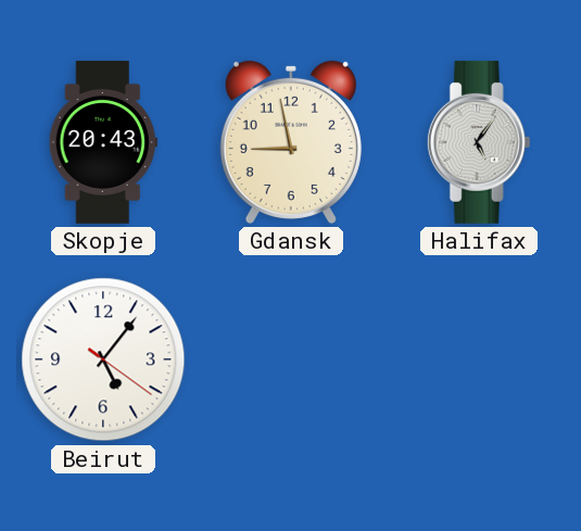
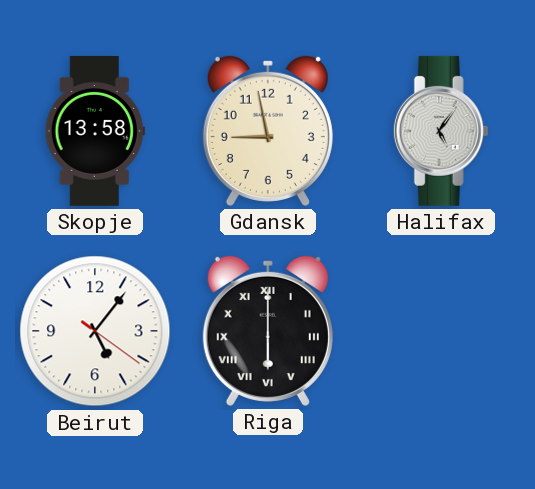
Skopje: 20:43 -> 13:58 (95, 131)
Riga: none -> 6:00 (268, 331)
